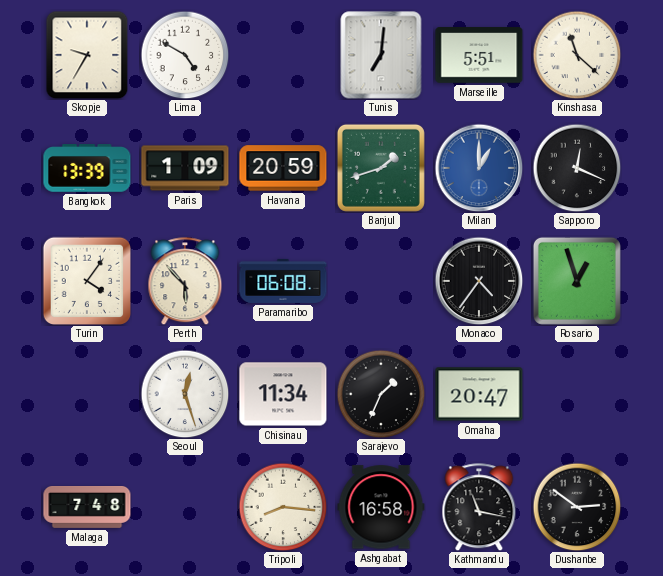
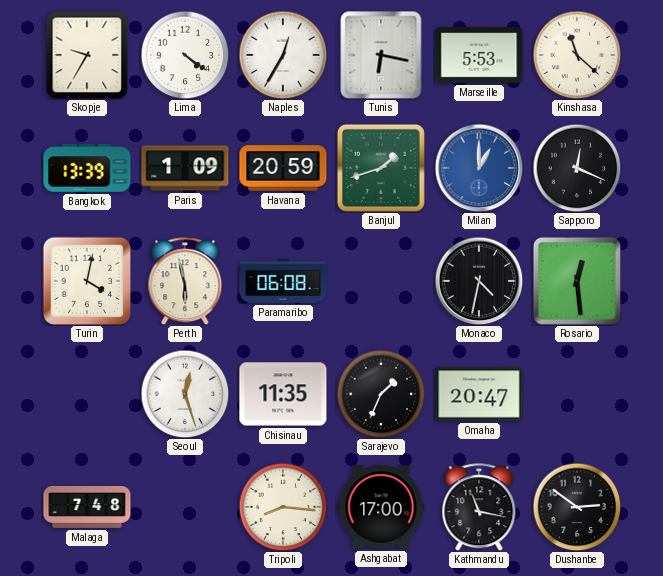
Lima: 4:50 -> 4:21 (185, 55)
Naples: none -> 12:35 (283, 55)
Tunis: 7:01 -> 6:17 (381, 55)
Marseille: 5:51 -> 5:53 (479, 55)
Turin: 4:06 -> 4:02 (86, 280)
Perth: 5:53 -> 5:58 (185, 281)
Monaco: 4:36 -> 4:32 (479, 281)
Rosario: 12:57 -> 12:29 (577, 281)
Chisinau: 11:34 -> 11:35 (283, 394)
Ashgabat: 16:58 -> 17:00 (381, 507)
